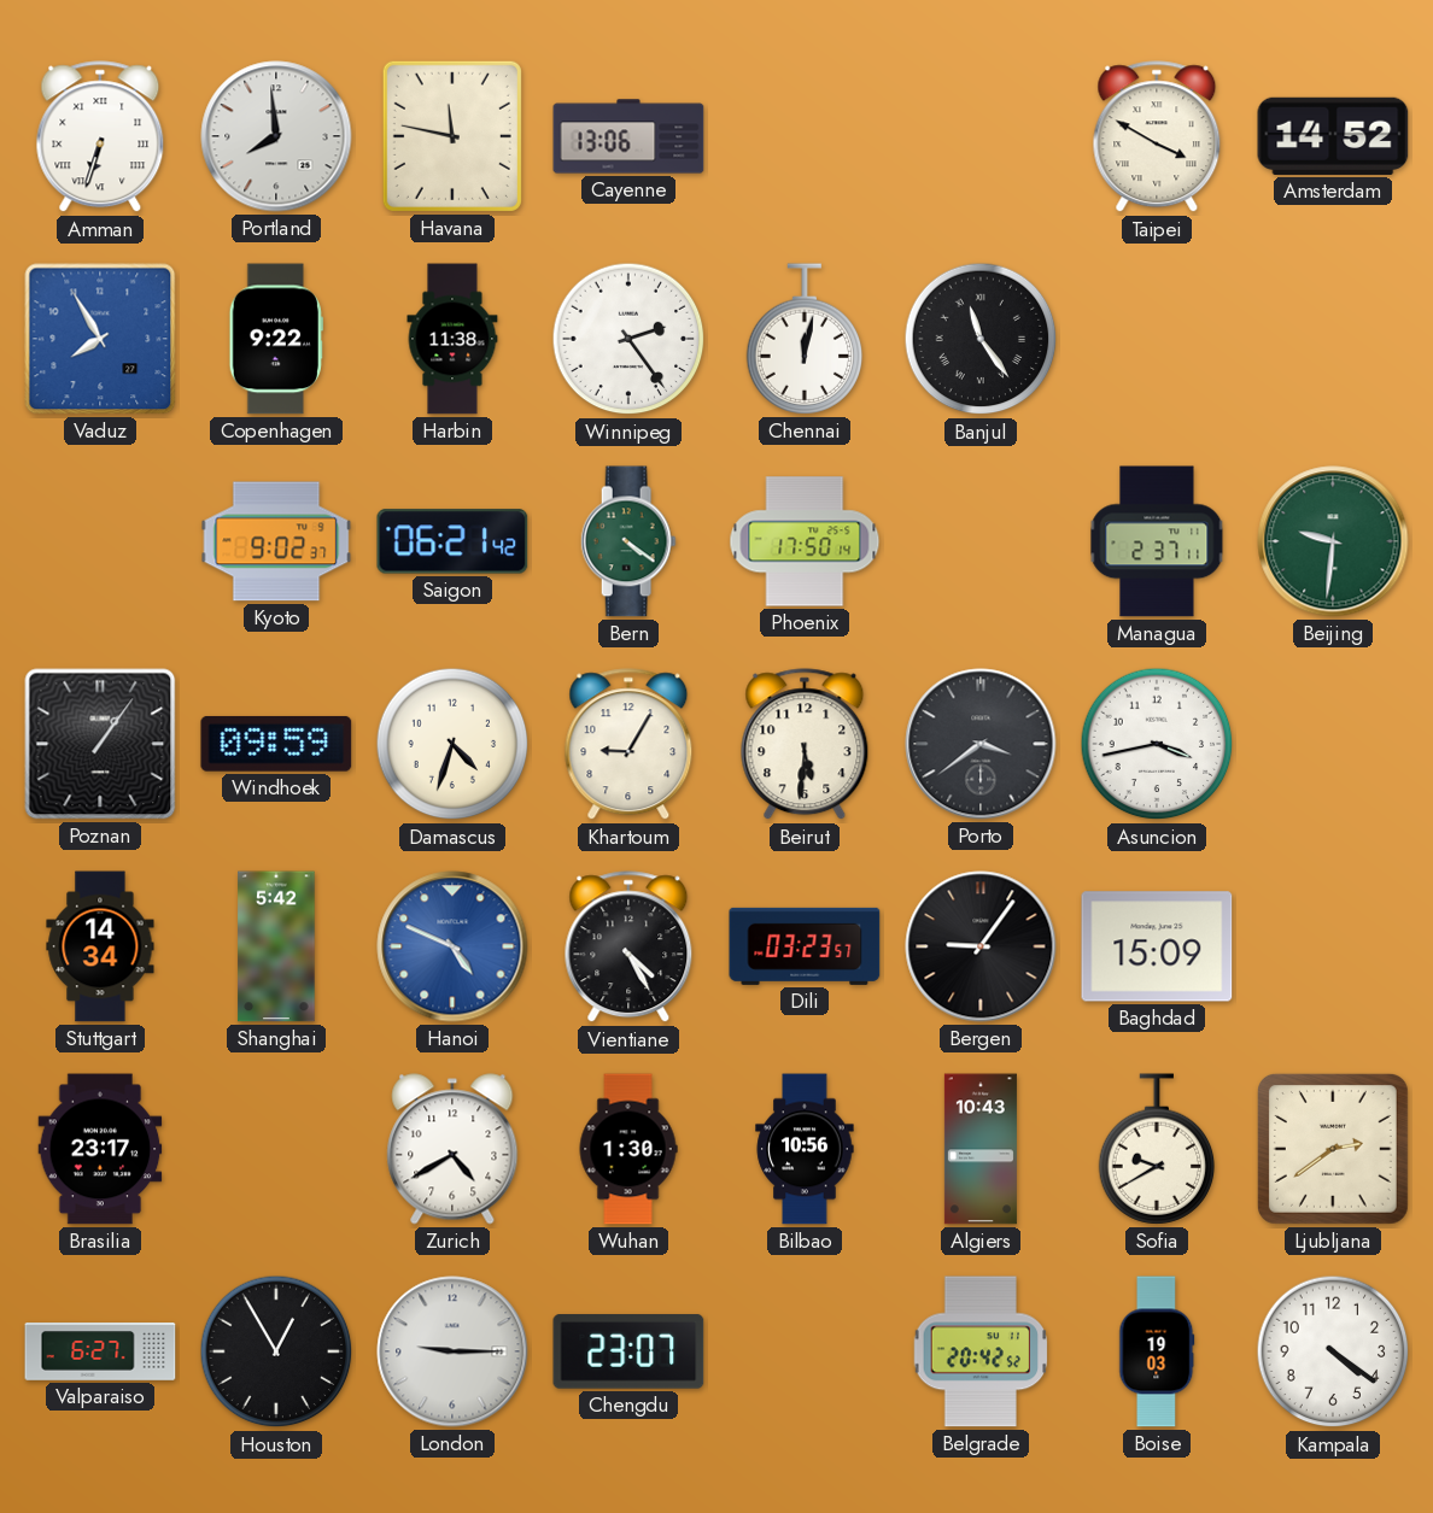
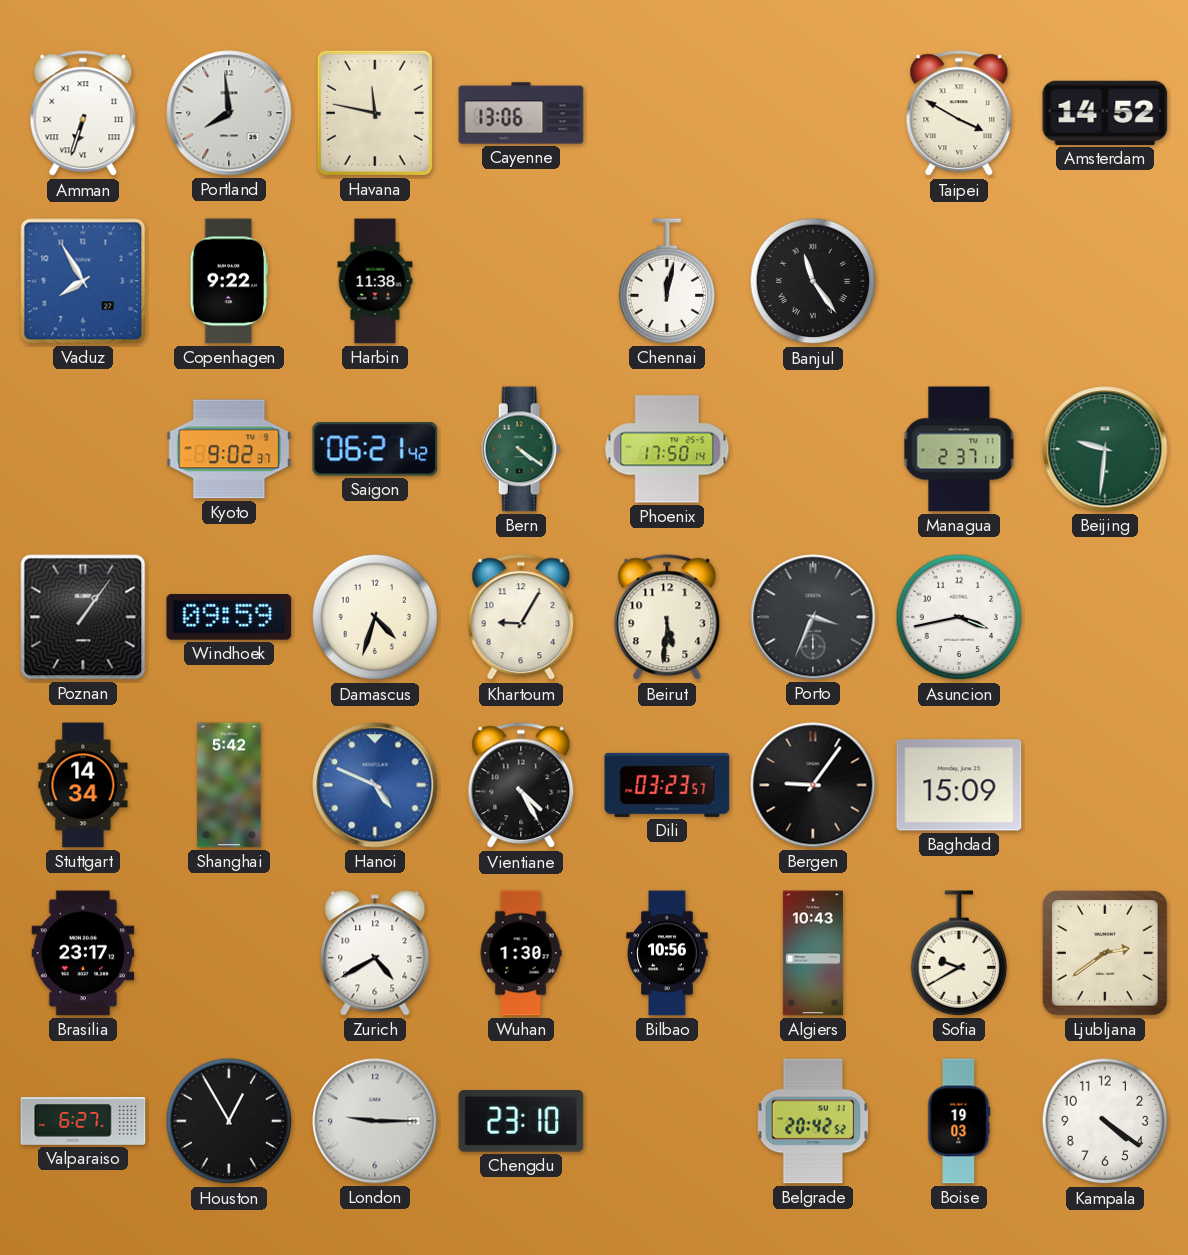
Winnipeg: 2:24 -> none (628, 339)
Porto: 3:39 -> 3:34 (813, 617)
Chengdu: 23:07 -> 23:10 (521, 1121)
